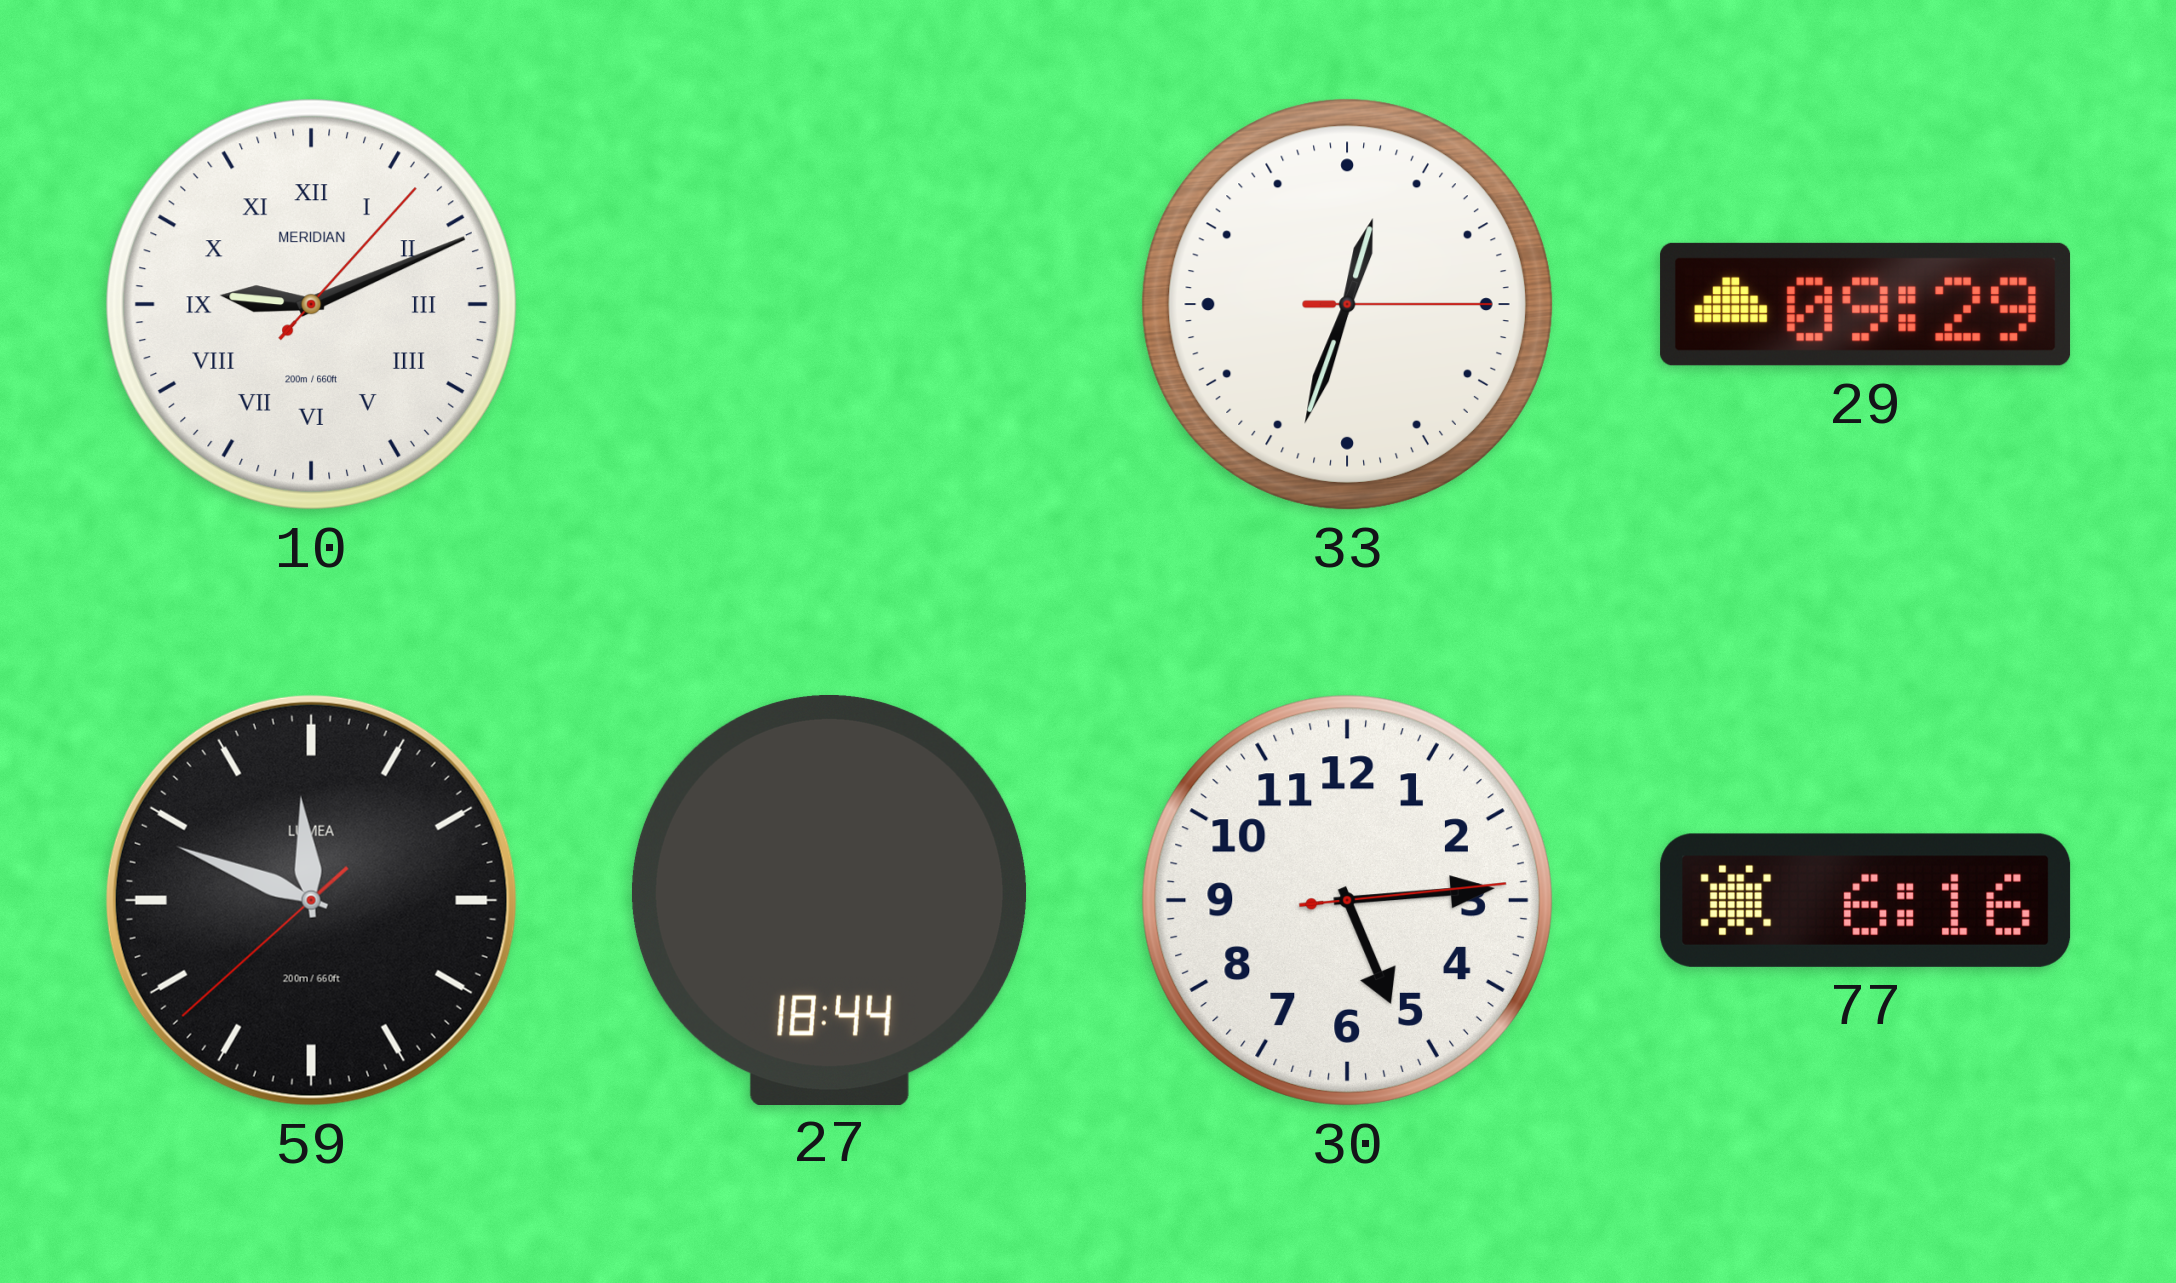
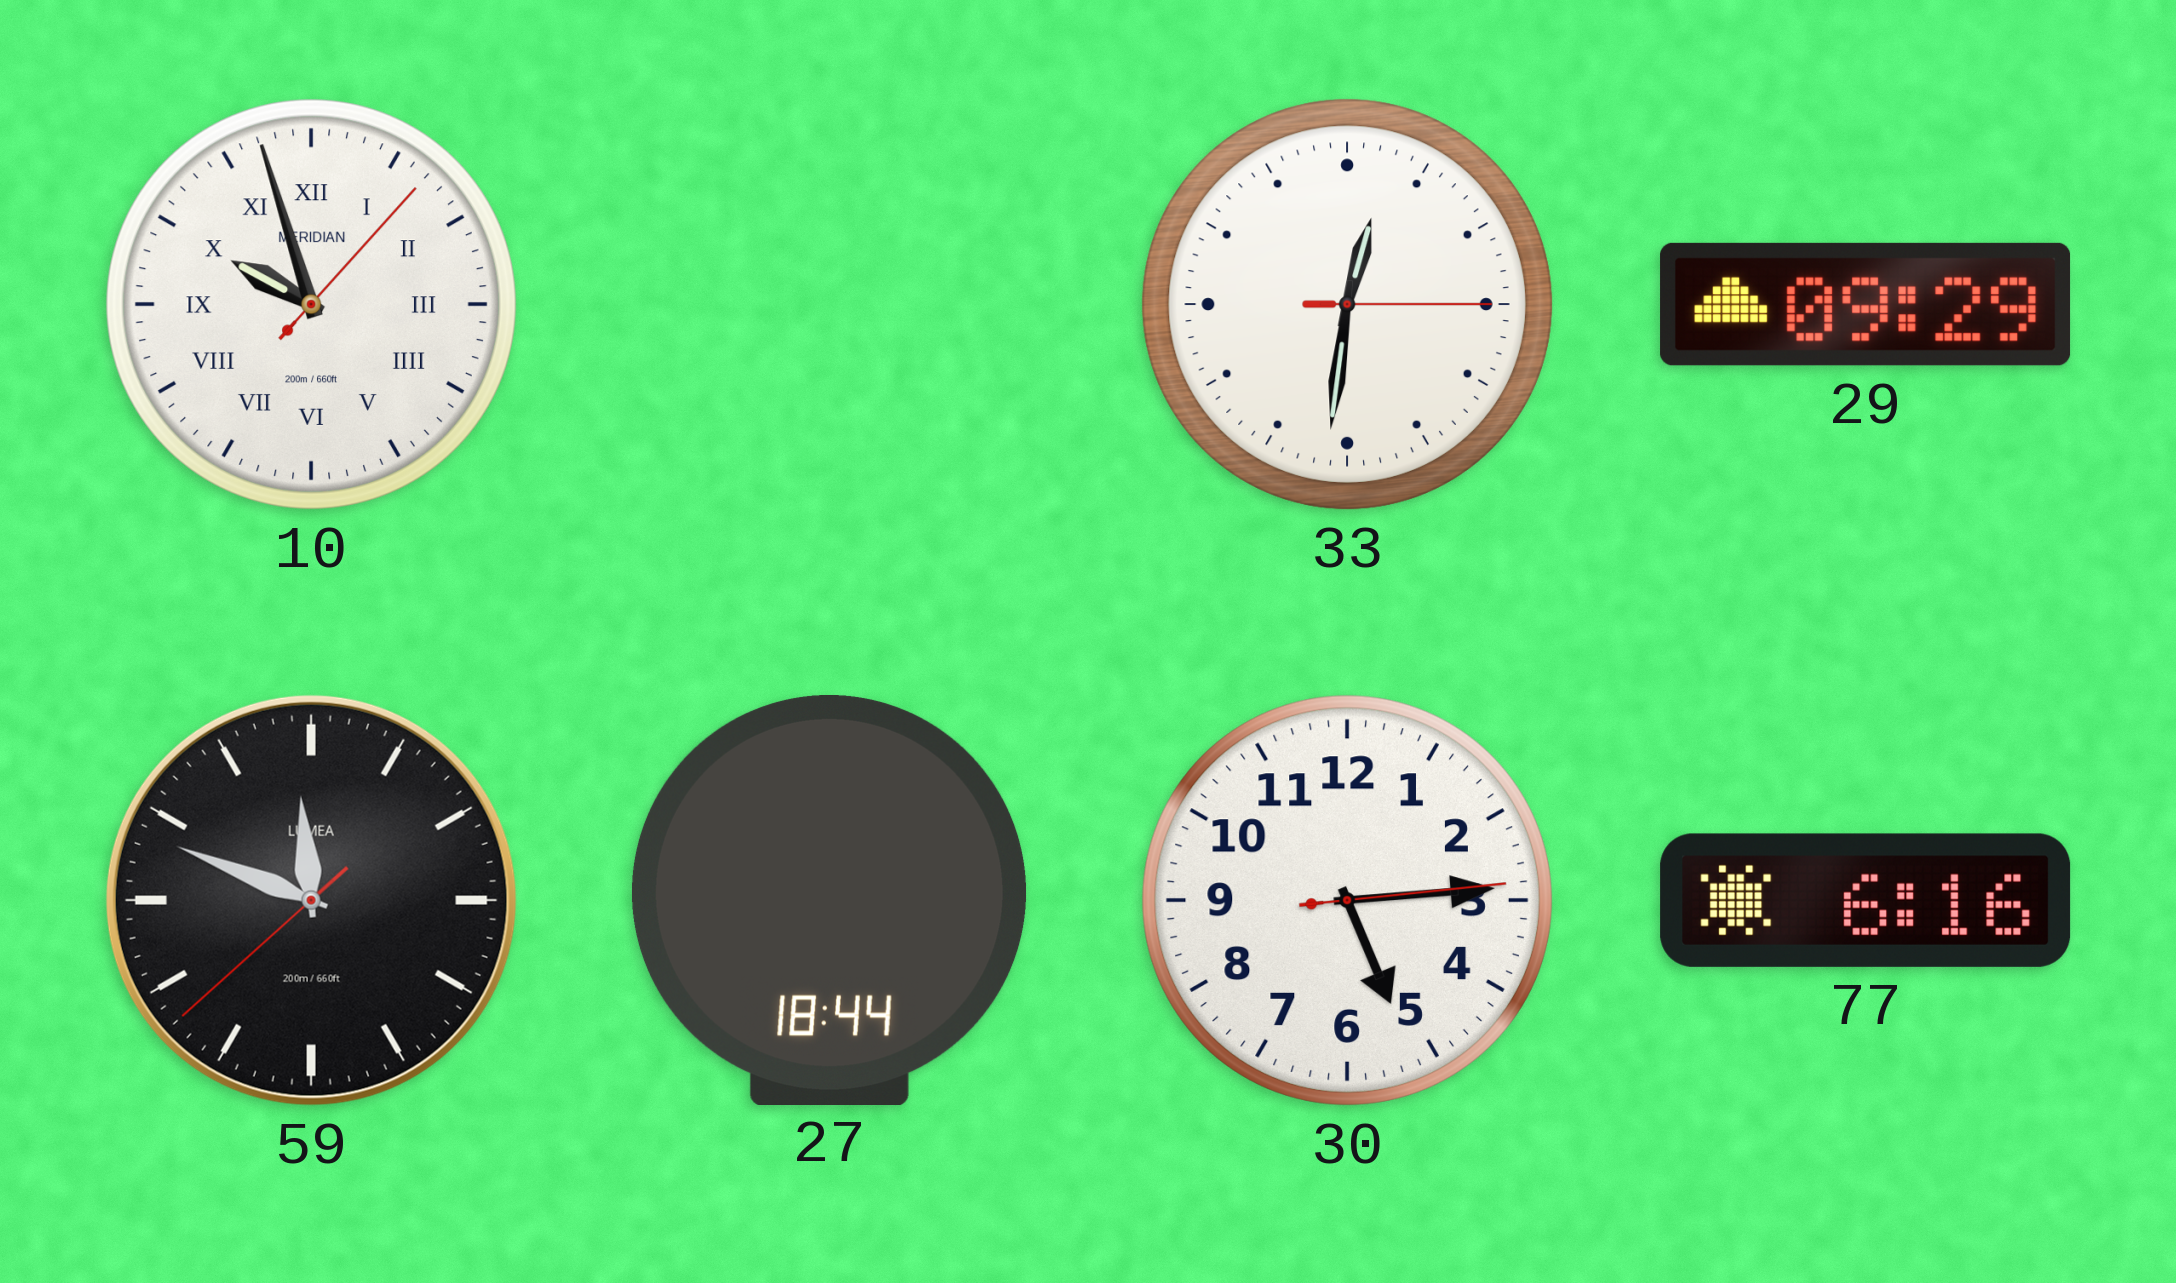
10: 9:11 -> 9:57 (311, 304)
33: 12:33 -> 12:31 (1347, 304)
